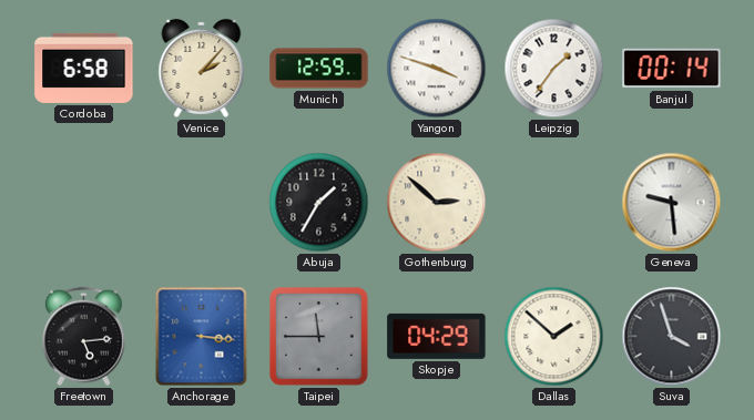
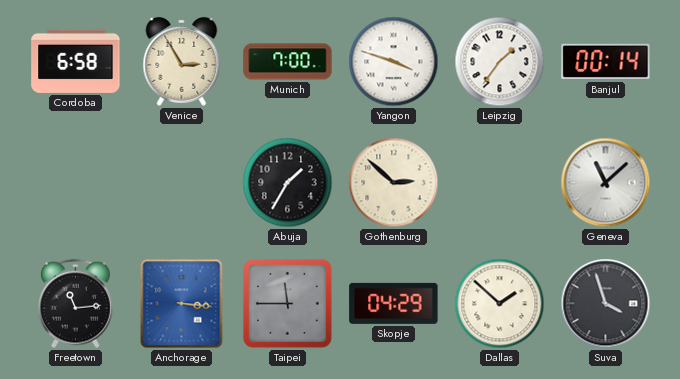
Venice: 2:07 -> 2:55 (182, 61)
Munich: 12:59 -> 7:00 (288, 62)
Geneva: 9:29 -> 11:08 (606, 183)
Freetown: 5:14 -> 11:14 (76, 304)
